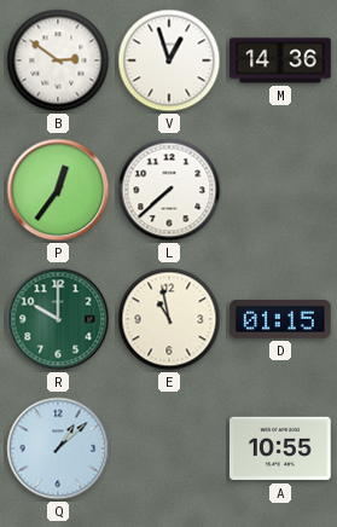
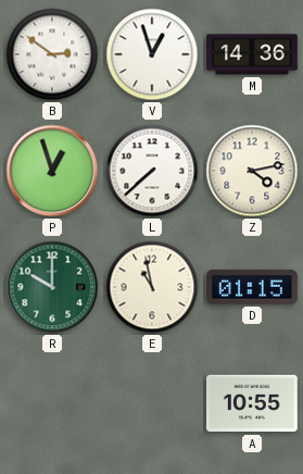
P: 12:36 -> 12:57 (52, 171)
Z: none -> 4:13 (252, 171)
Q: 1:08 -> none (58, 448)
